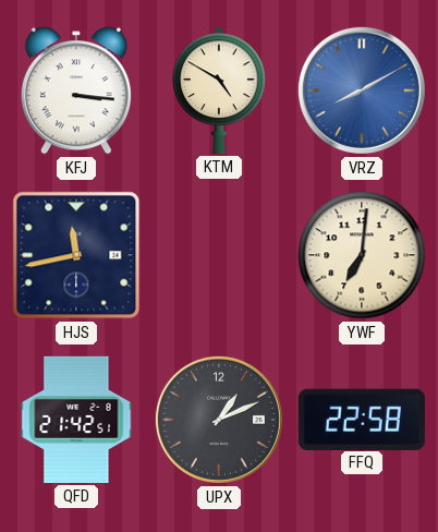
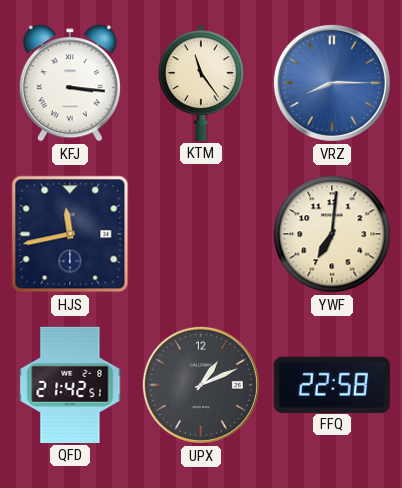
KTM: 4:50 -> 11:24 (201, 83)
VRZ: 8:10 -> 8:15 (332, 83)
